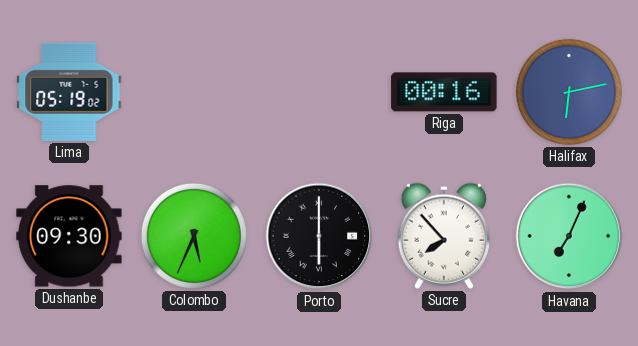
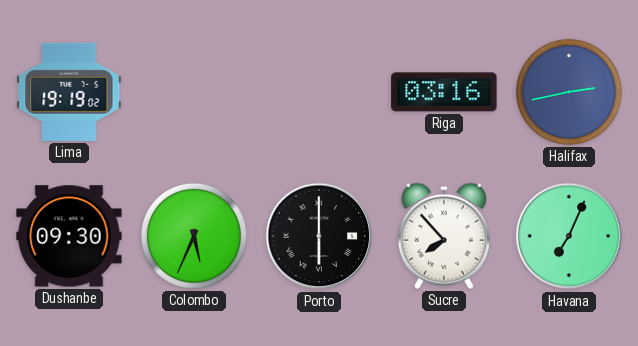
Lima: 05:19 -> 19:19 (69, 92)
Riga: 00:16 -> 03:16 (444, 92)
Halifax: 6:13 -> 2:43 (569, 92)
